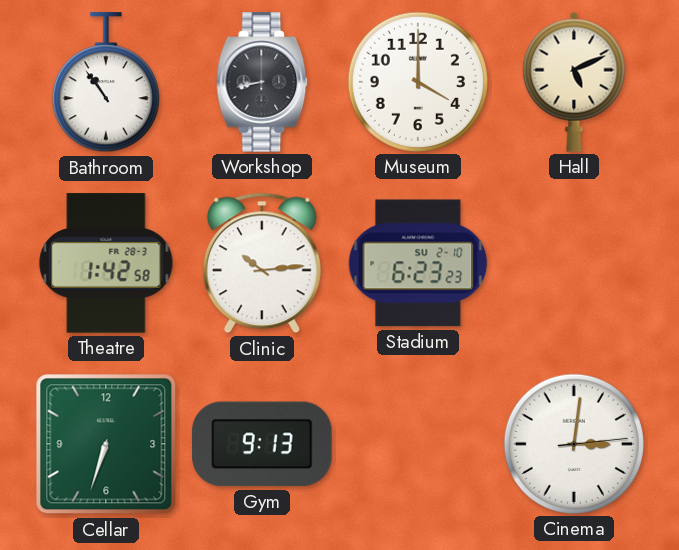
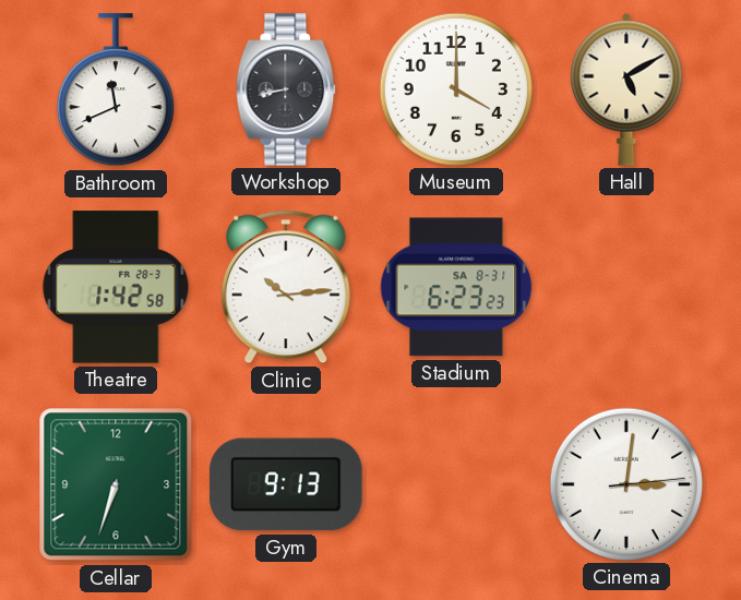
Bathroom: 10:54 -> 11:41 (116, 91)
Hall: 5:11 -> 5:10 (626, 89)
Stadium date: SU 2-10 -> SA 8-31 (456, 287)
